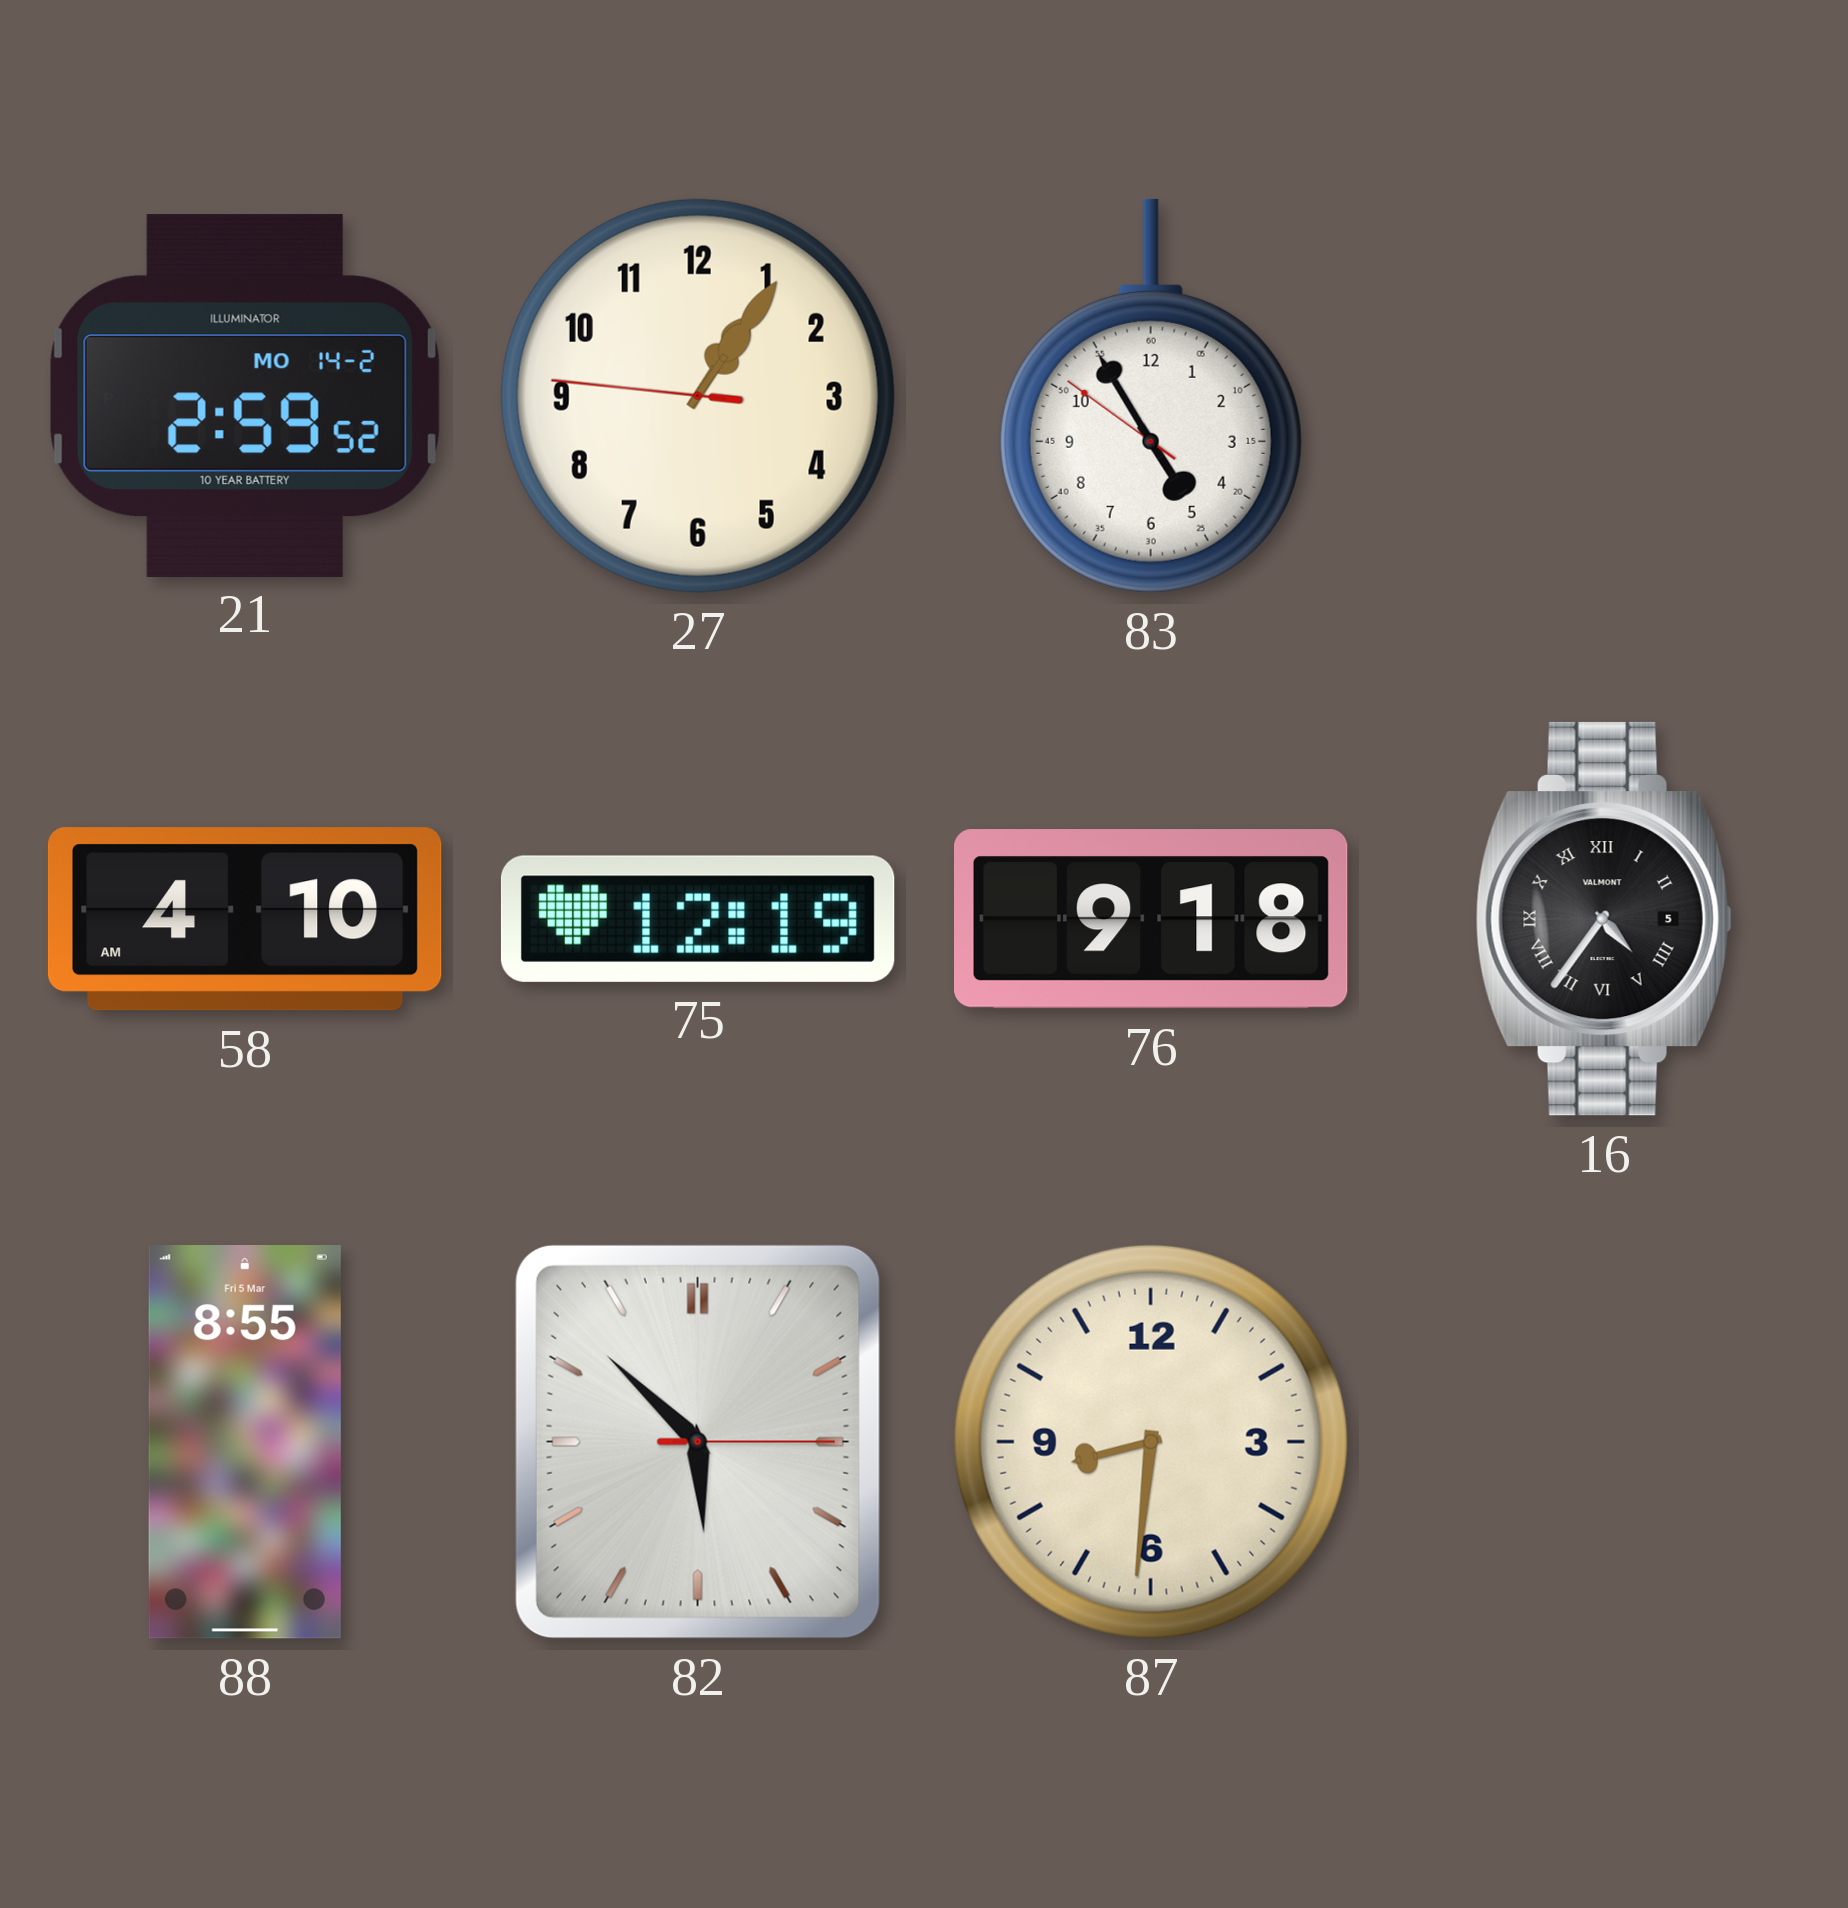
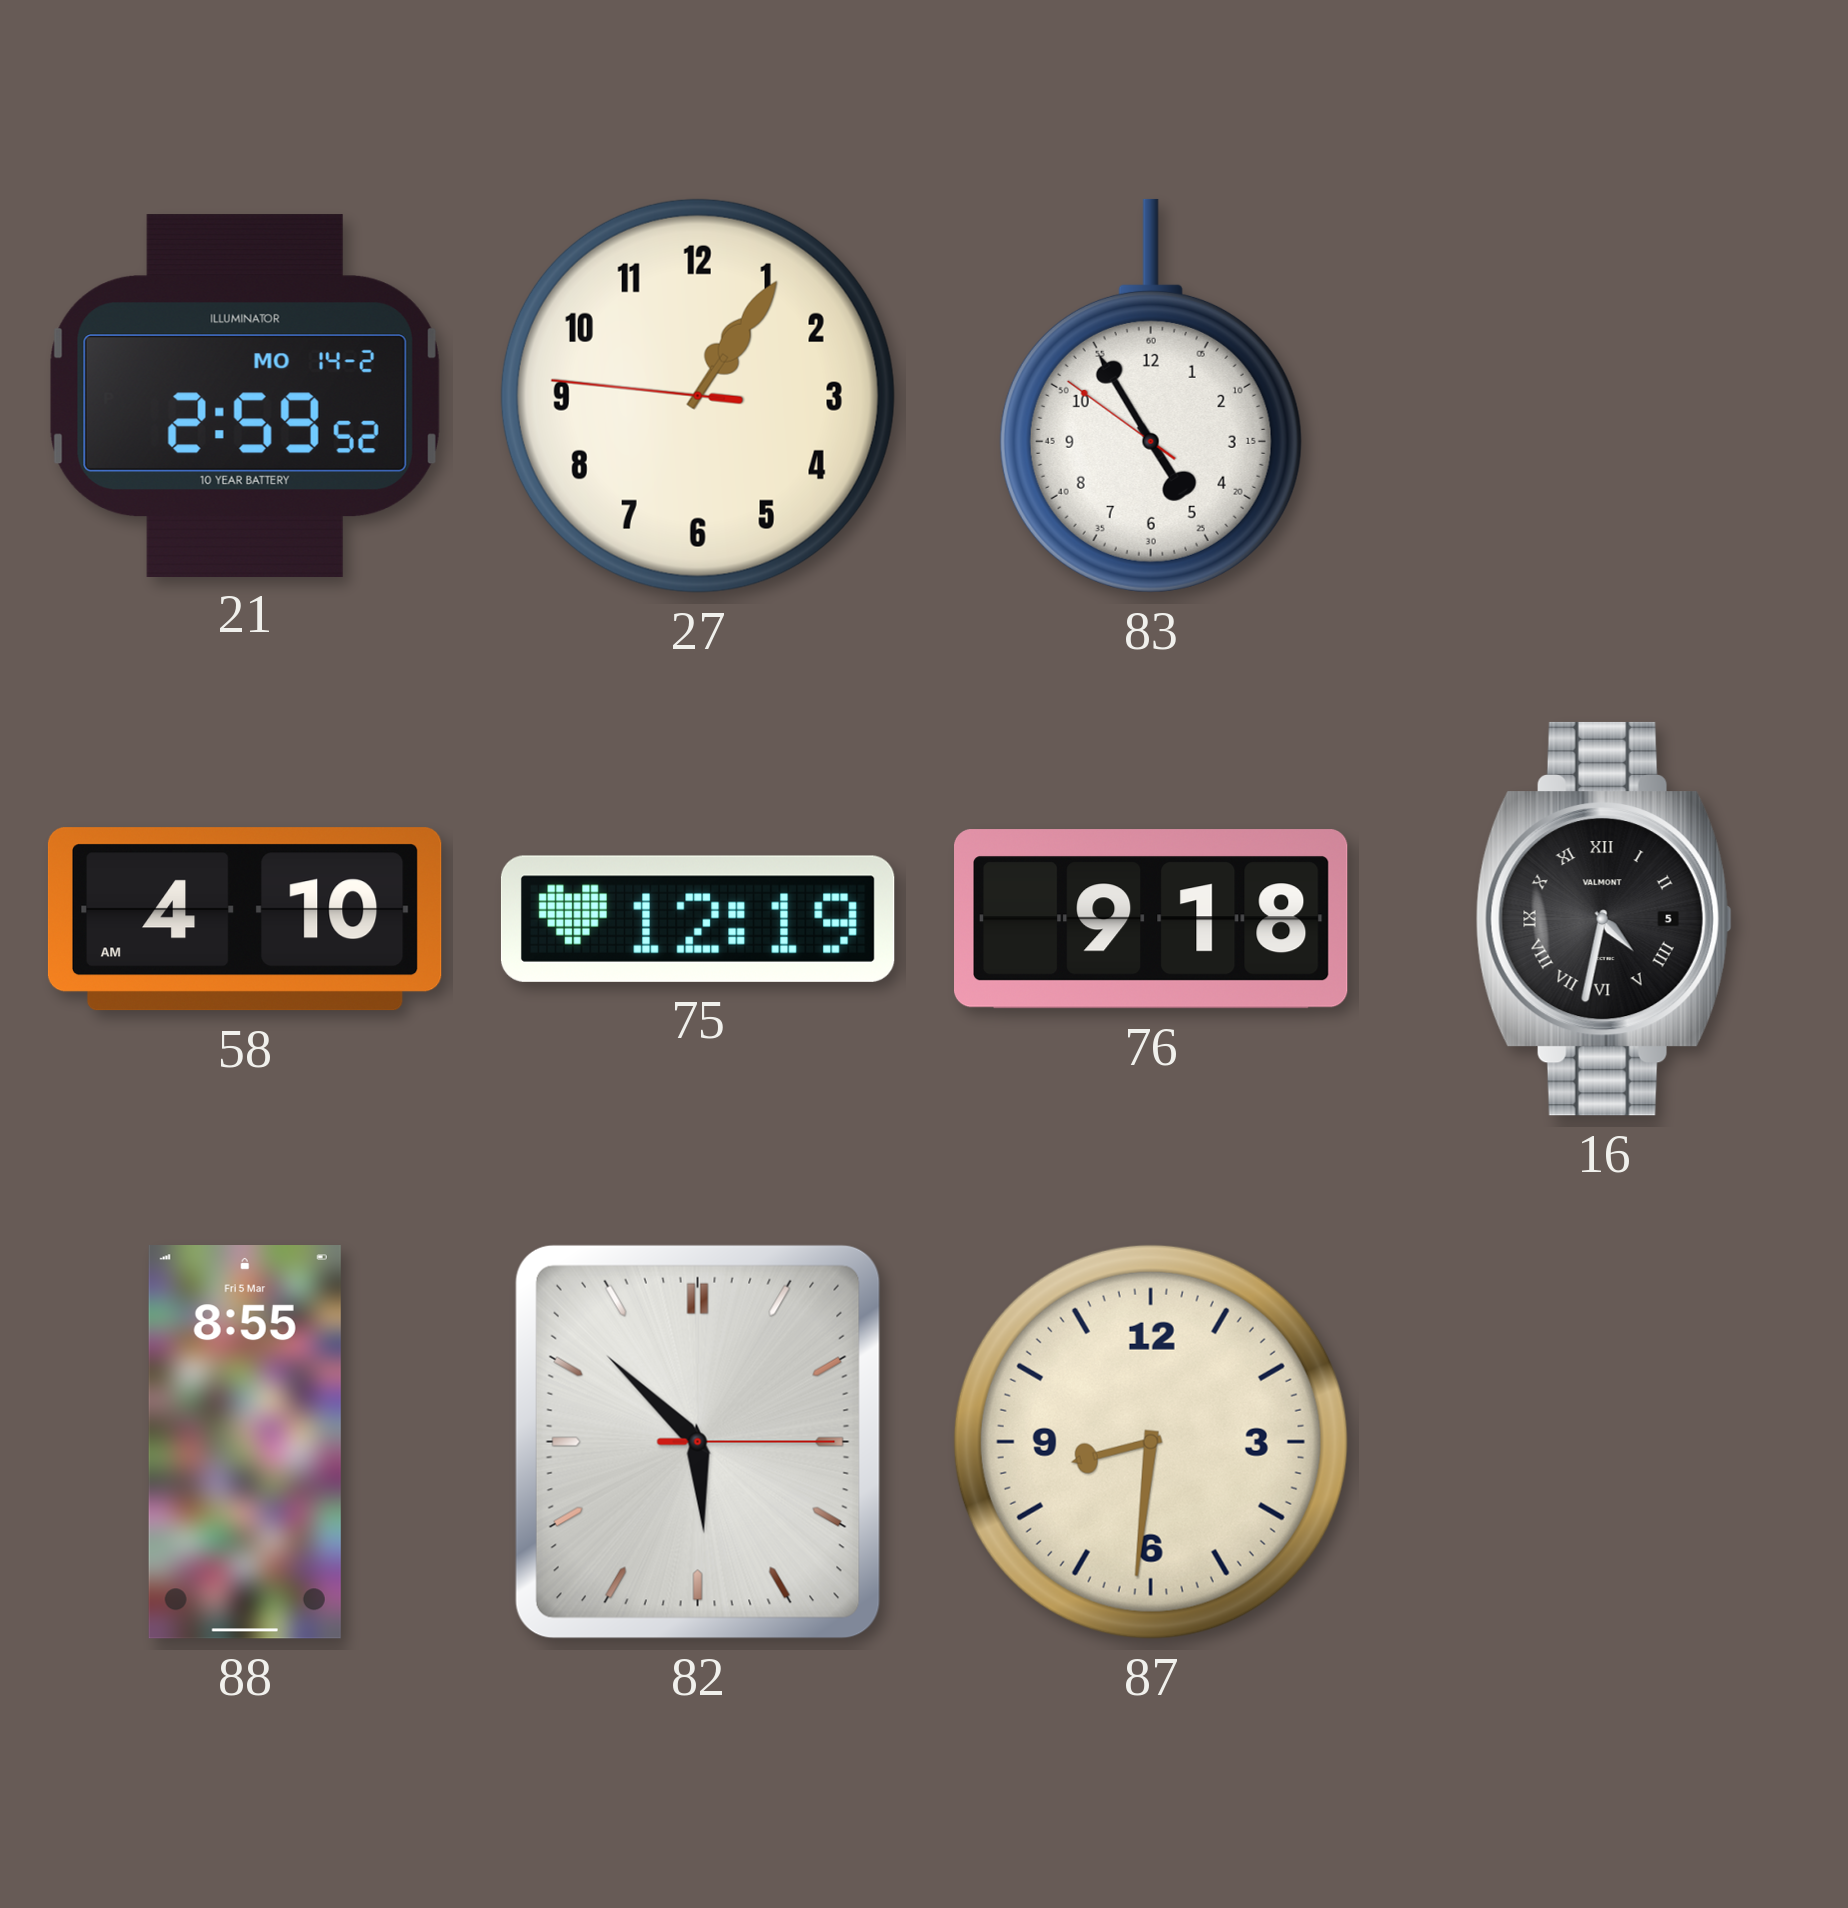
16: 4:36 -> 4:32 (1604, 919)
